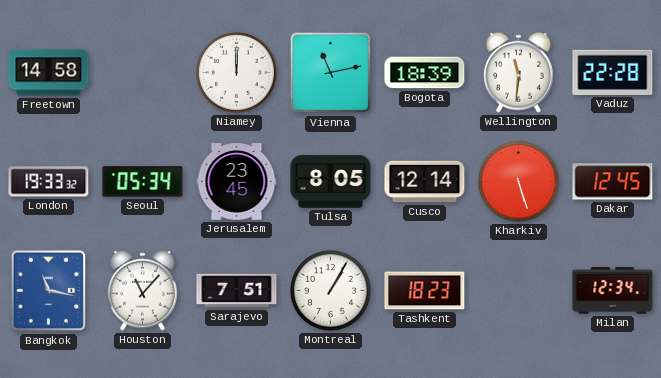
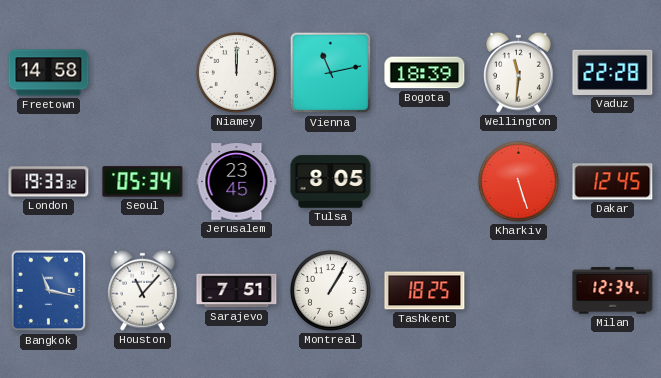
Cusco: 12:14 -> none (425, 182)
Tashkent: 18:23 -> 18:25 (425, 291)
